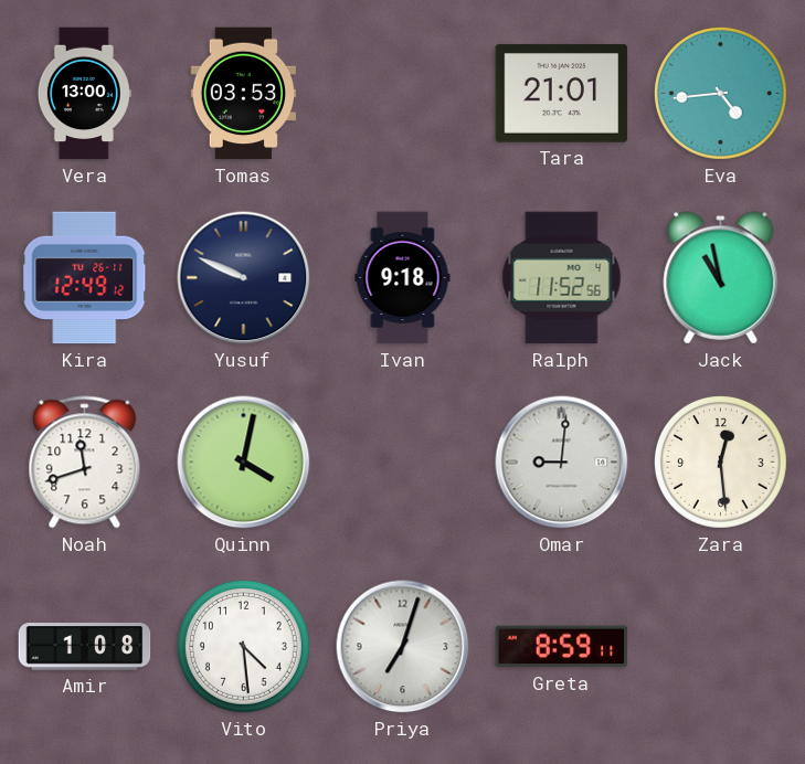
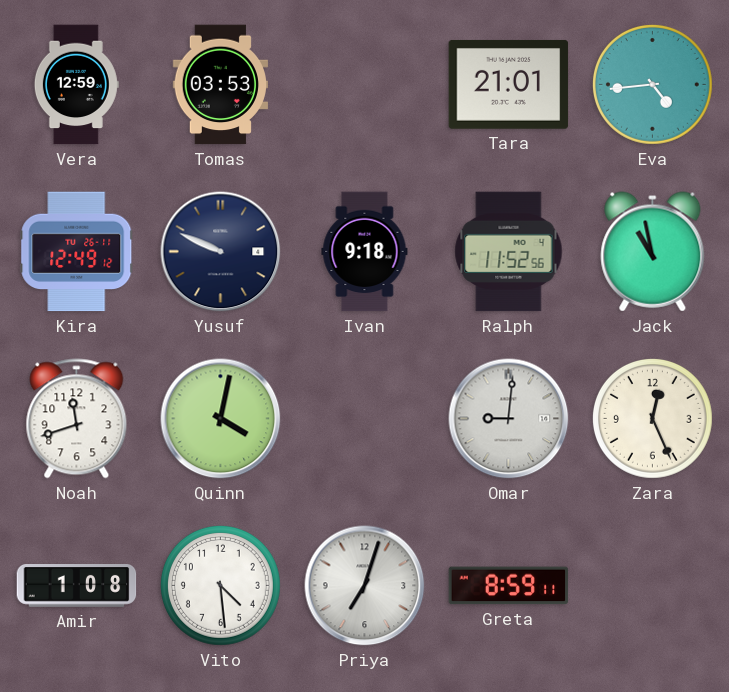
Vera: 13:00 -> 12:59 (76, 85)
Zara: 12:29 -> 12:26 (652, 418)
